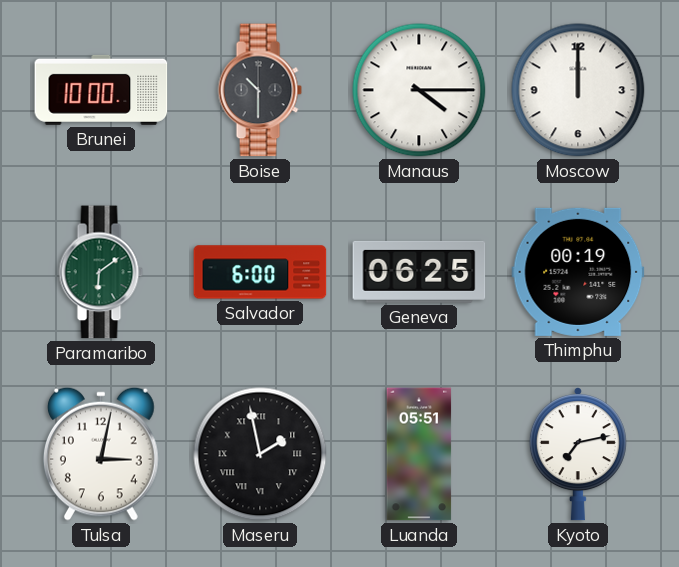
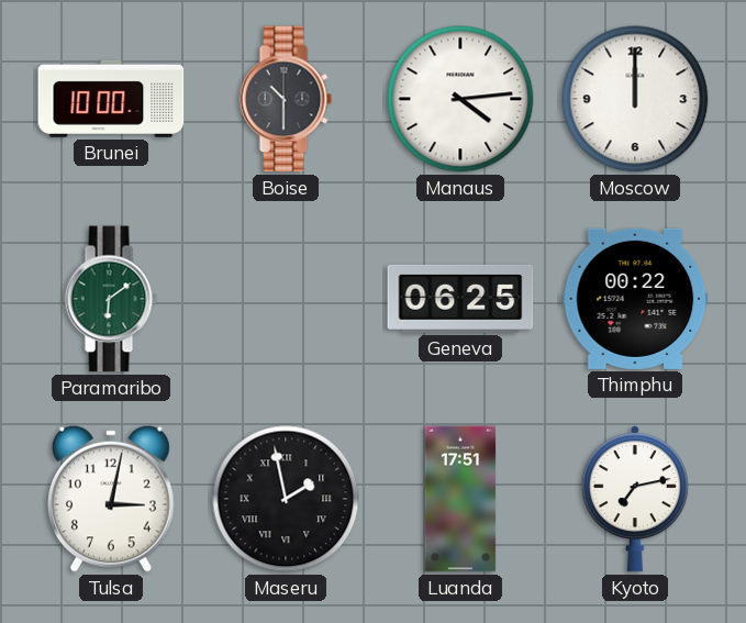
Manaus: 4:15 -> 4:14 (460, 99)
Salvador: 6:00 -> none (260, 272)
Thimphu: 00:19 -> 00:22 (635, 299)
Luanda: 05:51 -> 17:51 (460, 499)
